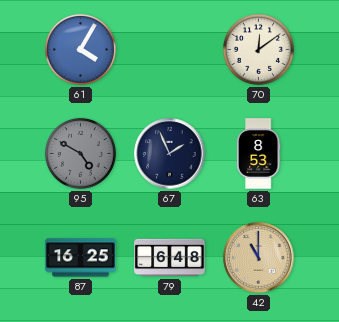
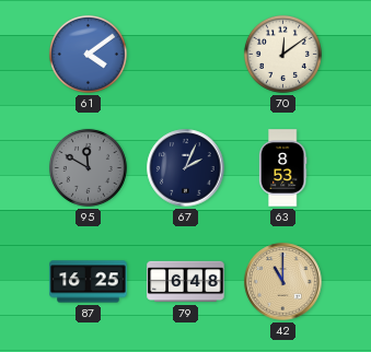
61: 4:05 -> 4:09 (88, 54)
95: 4:50 -> 11:50 (88, 167)
67: 1:56 -> 2:04 (186, 168)
